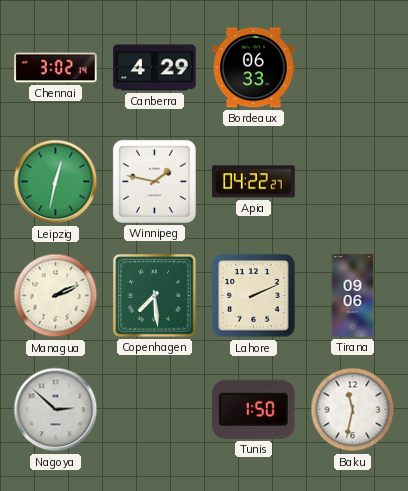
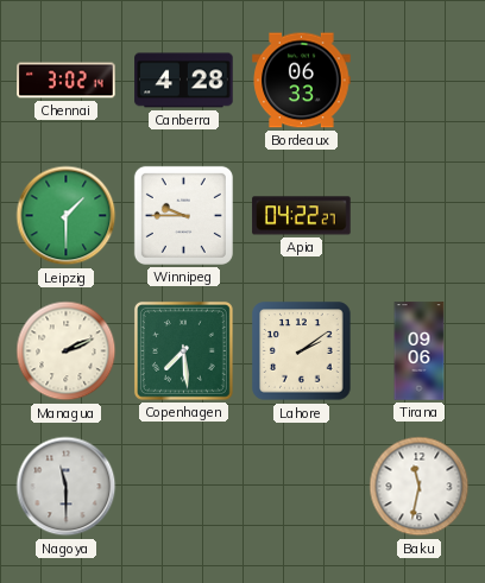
Canberra: 4:29 -> 4:28 (184, 81)
Leipzig: 12:32 -> 1:30 (67, 216)
Winnipeg: 1:47 -> 9:45 (183, 215)
Lahore: 2:11 -> 2:09 (302, 351)
Nagoya: 2:52 -> 11:30 (67, 487)
Tunis: 1:50 -> none (254, 409)
